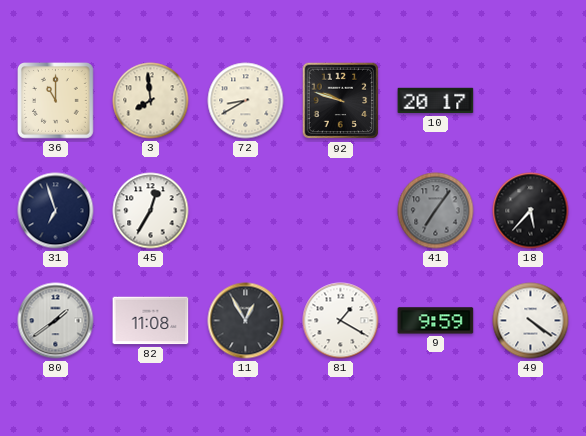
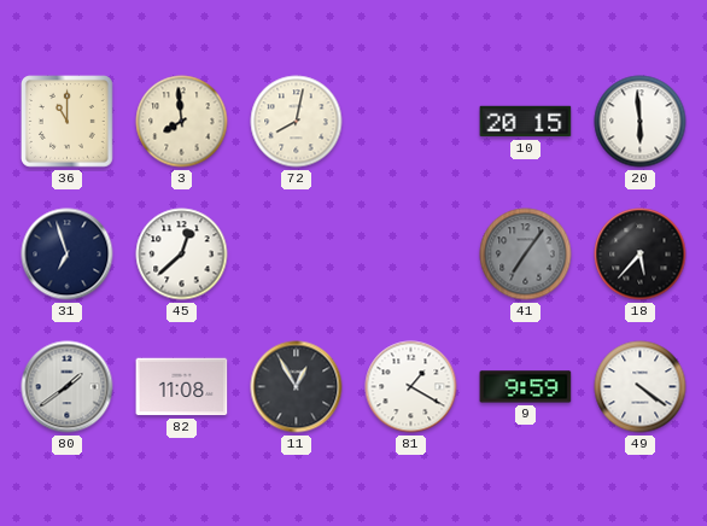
72: 8:40 -> 8:02 (297, 122)
92: 9:48 -> none (341, 101)
10: 20:17 -> 20:15 (526, 122)
20: none -> 5:59 (641, 122)
45: 12:35 -> 12:38 (182, 255)
